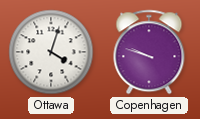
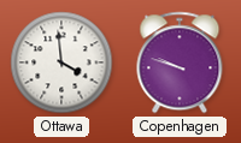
Ottawa: 4:03 -> 3:59 (61, 62)
